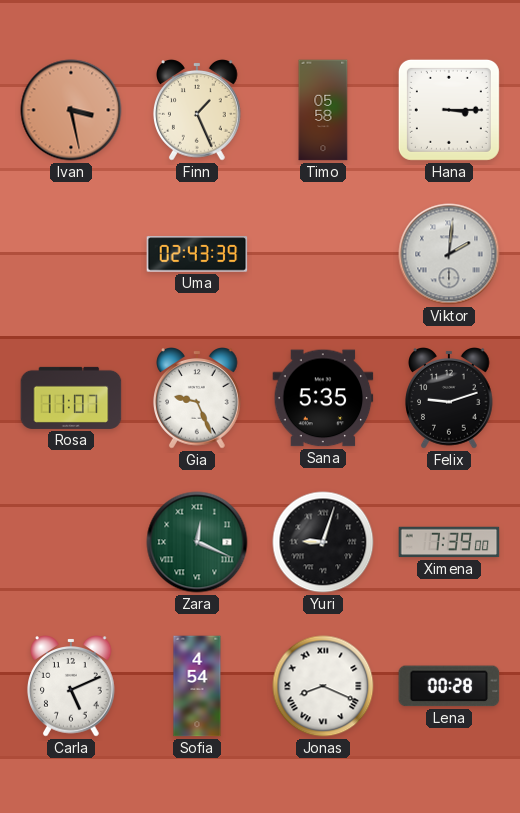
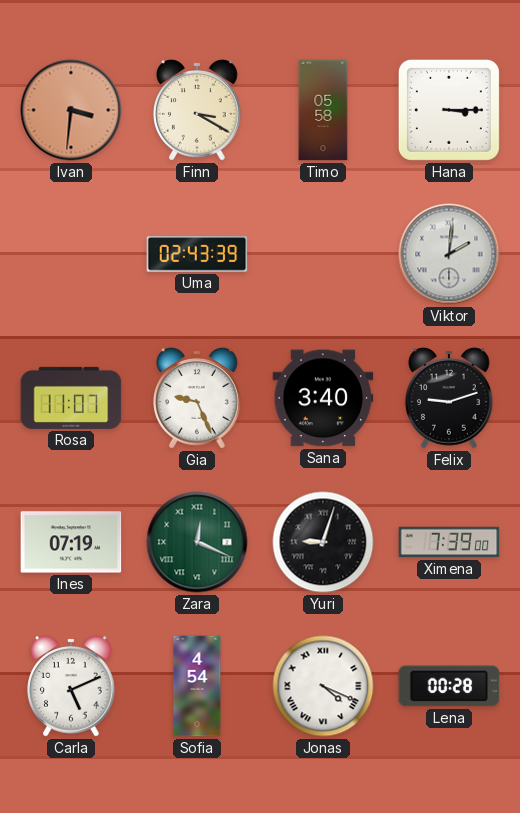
Ivan: 3:28 -> 3:31 (71, 110)
Finn: 1:26 -> 3:20 (198, 110)
Sana: 5:35 -> 3:40 (323, 398)
Ines: none -> 07:19 (71, 542)
Jonas: 8:19 -> 4:19 (323, 686)
